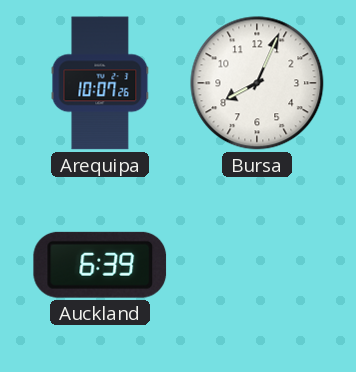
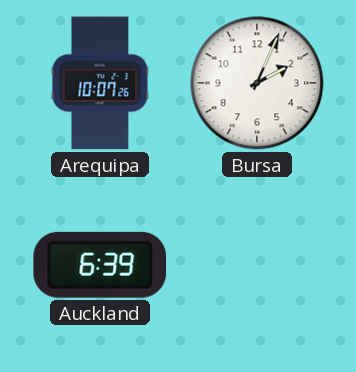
Bursa: 8:04 -> 2:04 (257, 83)
